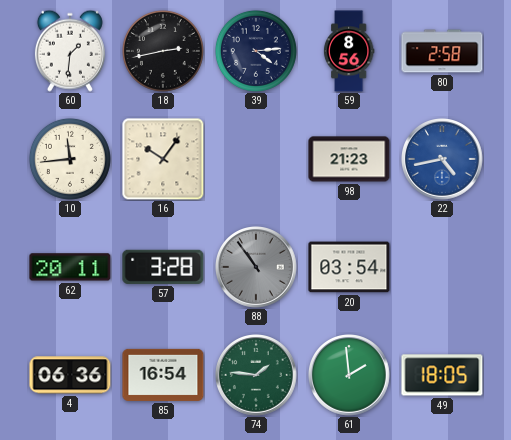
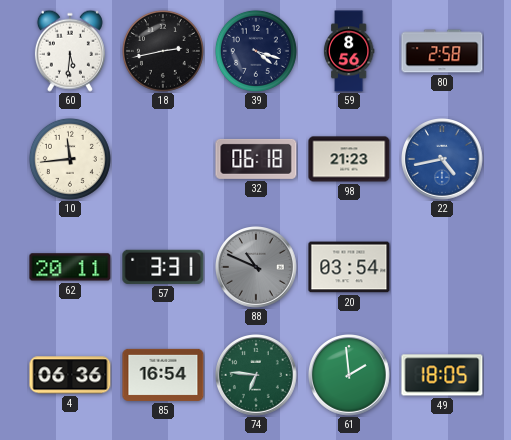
60: 1:31 -> 5:31 (70, 51)
39: 4:14 -> 4:18 (256, 51)
16: 10:06 -> none (163, 159)
32: none -> 06:18 (256, 159)
57: 3:28 -> 3:31 (163, 267)
88: 10:54 -> 10:49 (257, 268)
74: 1:46 -> 6:46 (257, 376)
